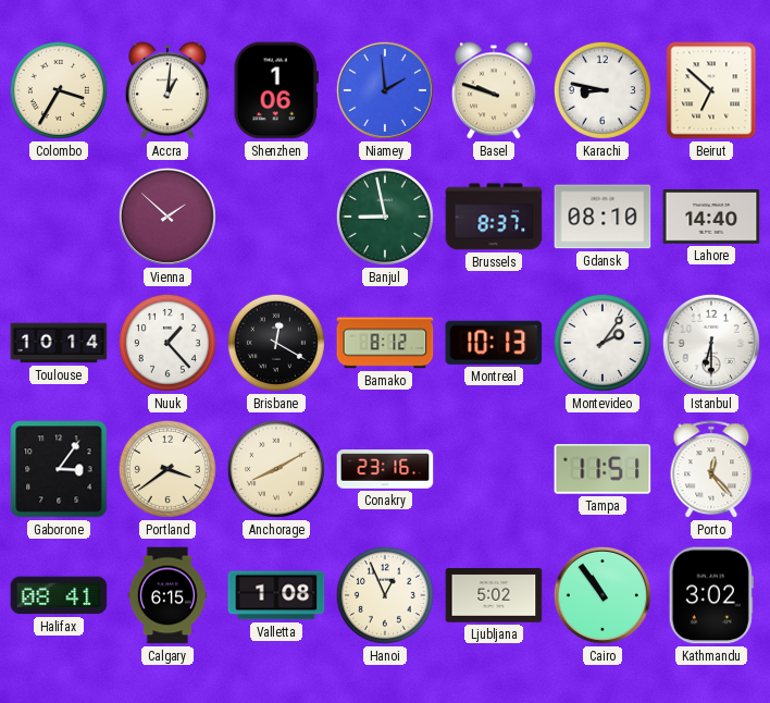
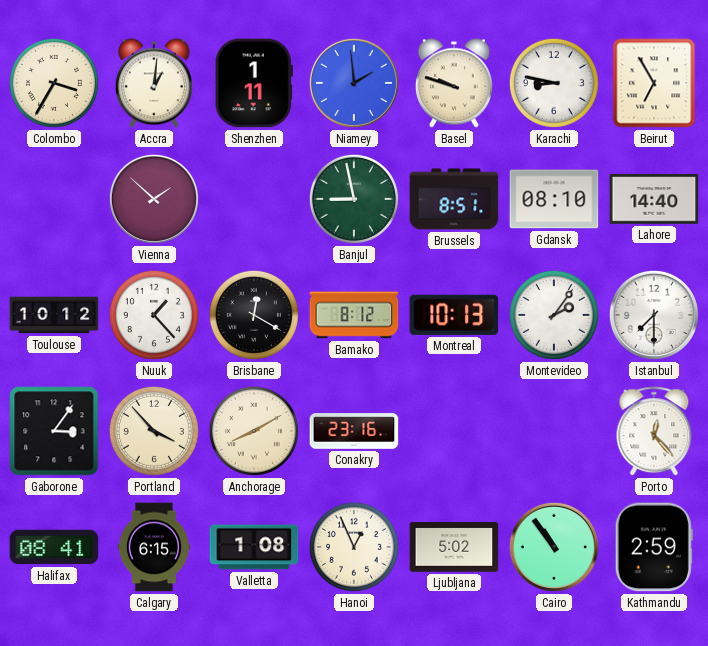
Shenzhen: 1:06 -> 1:11 (254, 83)
Beirut: 6:52 -> 6:55 (654, 83)
Brussels: 8:37 -> 8:51 (454, 199)
Toulouse: 10:14 -> 10:12 (54, 315)
Istanbul: 6:30 -> 7:30 (654, 315)
Portland: 3:39 -> 3:53 (154, 431)
Tampa: 11:51 -> none (603, 469)
Kathmandu: 3:02 -> 2:59 (654, 547)
